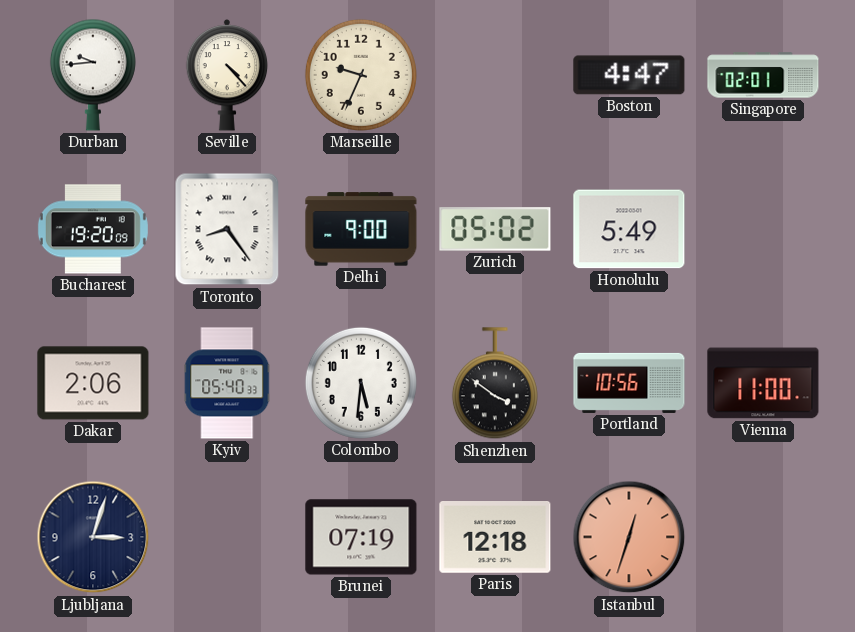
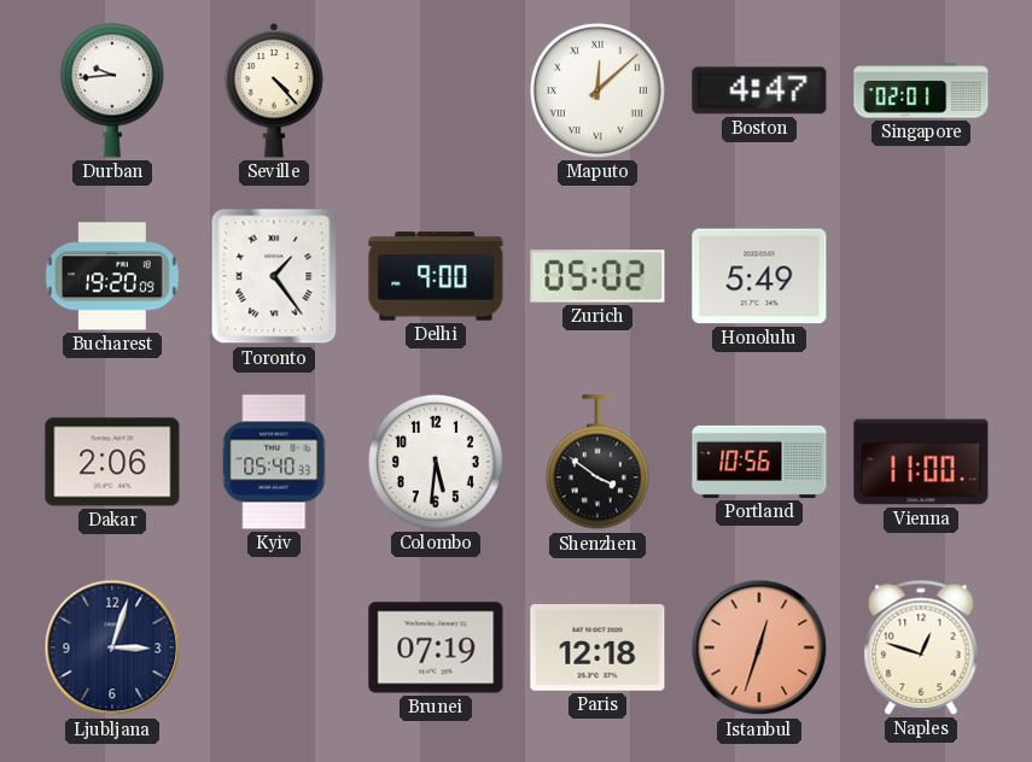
Marseille: 9:34 -> none (361, 75)
Maputo: none -> 12:08 (597, 90)
Toronto: 8:24 -> 1:24 (274, 276)
Naples: none -> 12:48 (921, 647)
